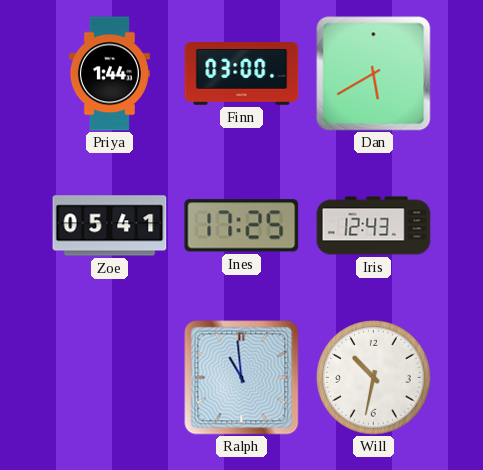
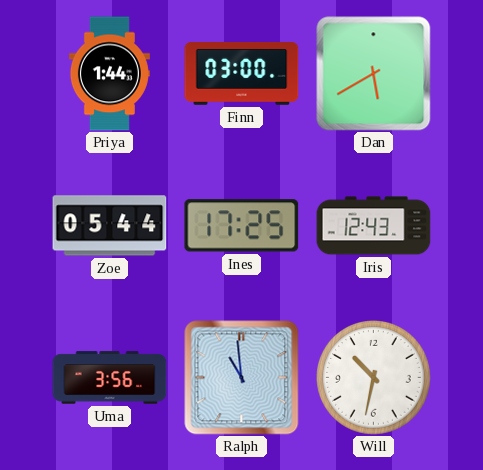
Zoe: 05:41 -> 05:44 (110, 226)
Uma: none -> 3:56 (110, 378)
